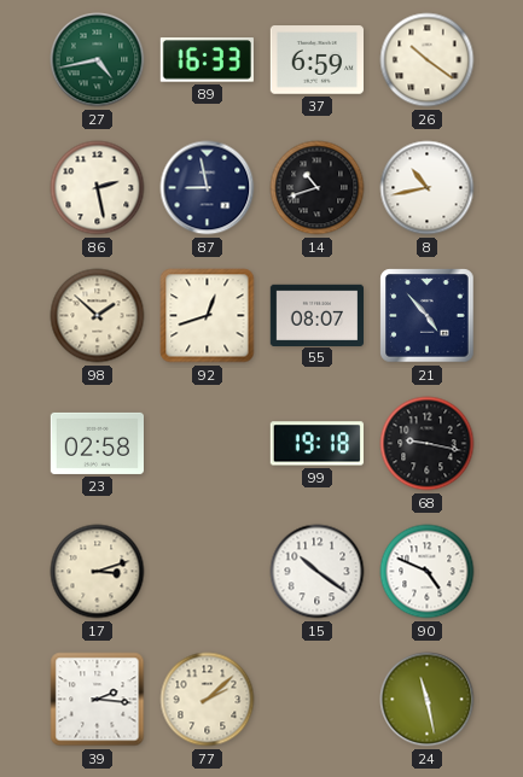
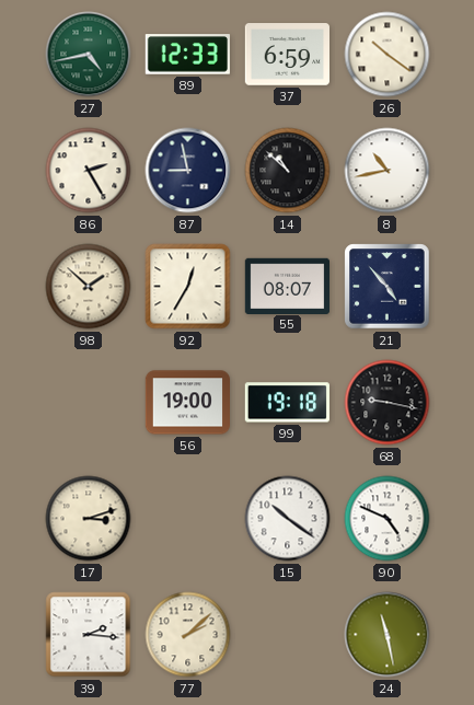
89: 16:33 -> 12:33 (187, 55)
86: 2:28 -> 2:25 (89, 171)
14: 10:42 -> 10:52 (288, 171)
92: 12:42 -> 12:35 (188, 287)
23: 02:58 -> none (97, 443)
56: none -> 19:00 (187, 403)
